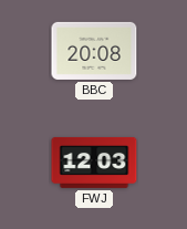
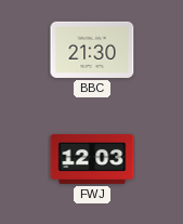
BBC: 20:08 -> 21:30 (92, 50)
